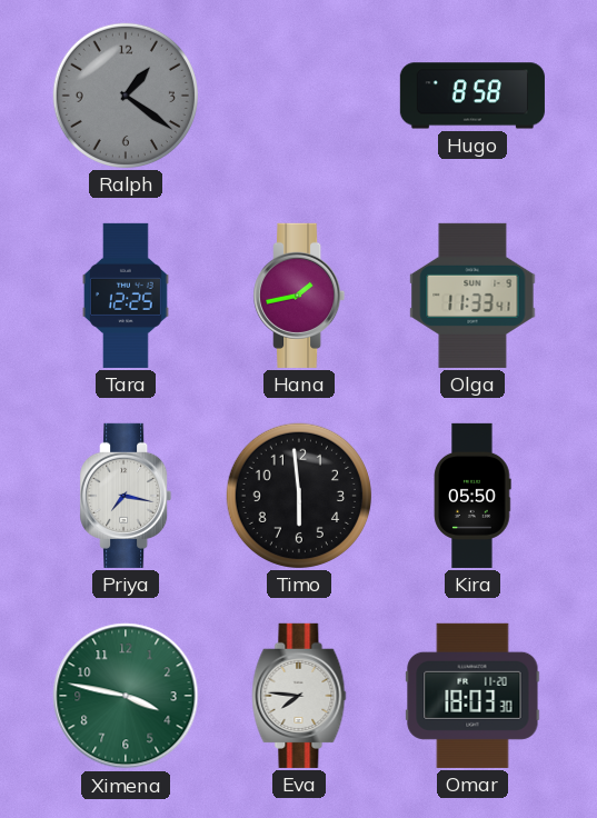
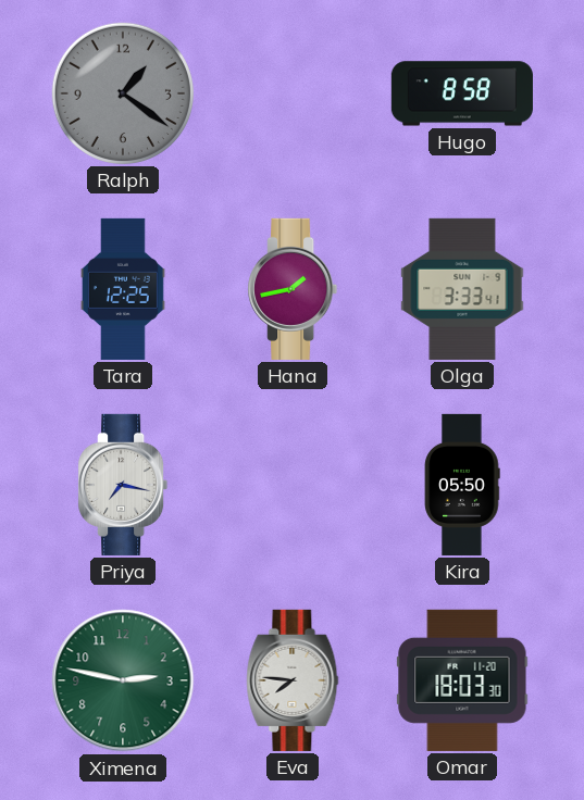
Olga: 11:33 -> 3:33 (462, 289)
Timo: 5:59 -> none (299, 496)
Ximena: 3:47 -> 2:47 (123, 680)
